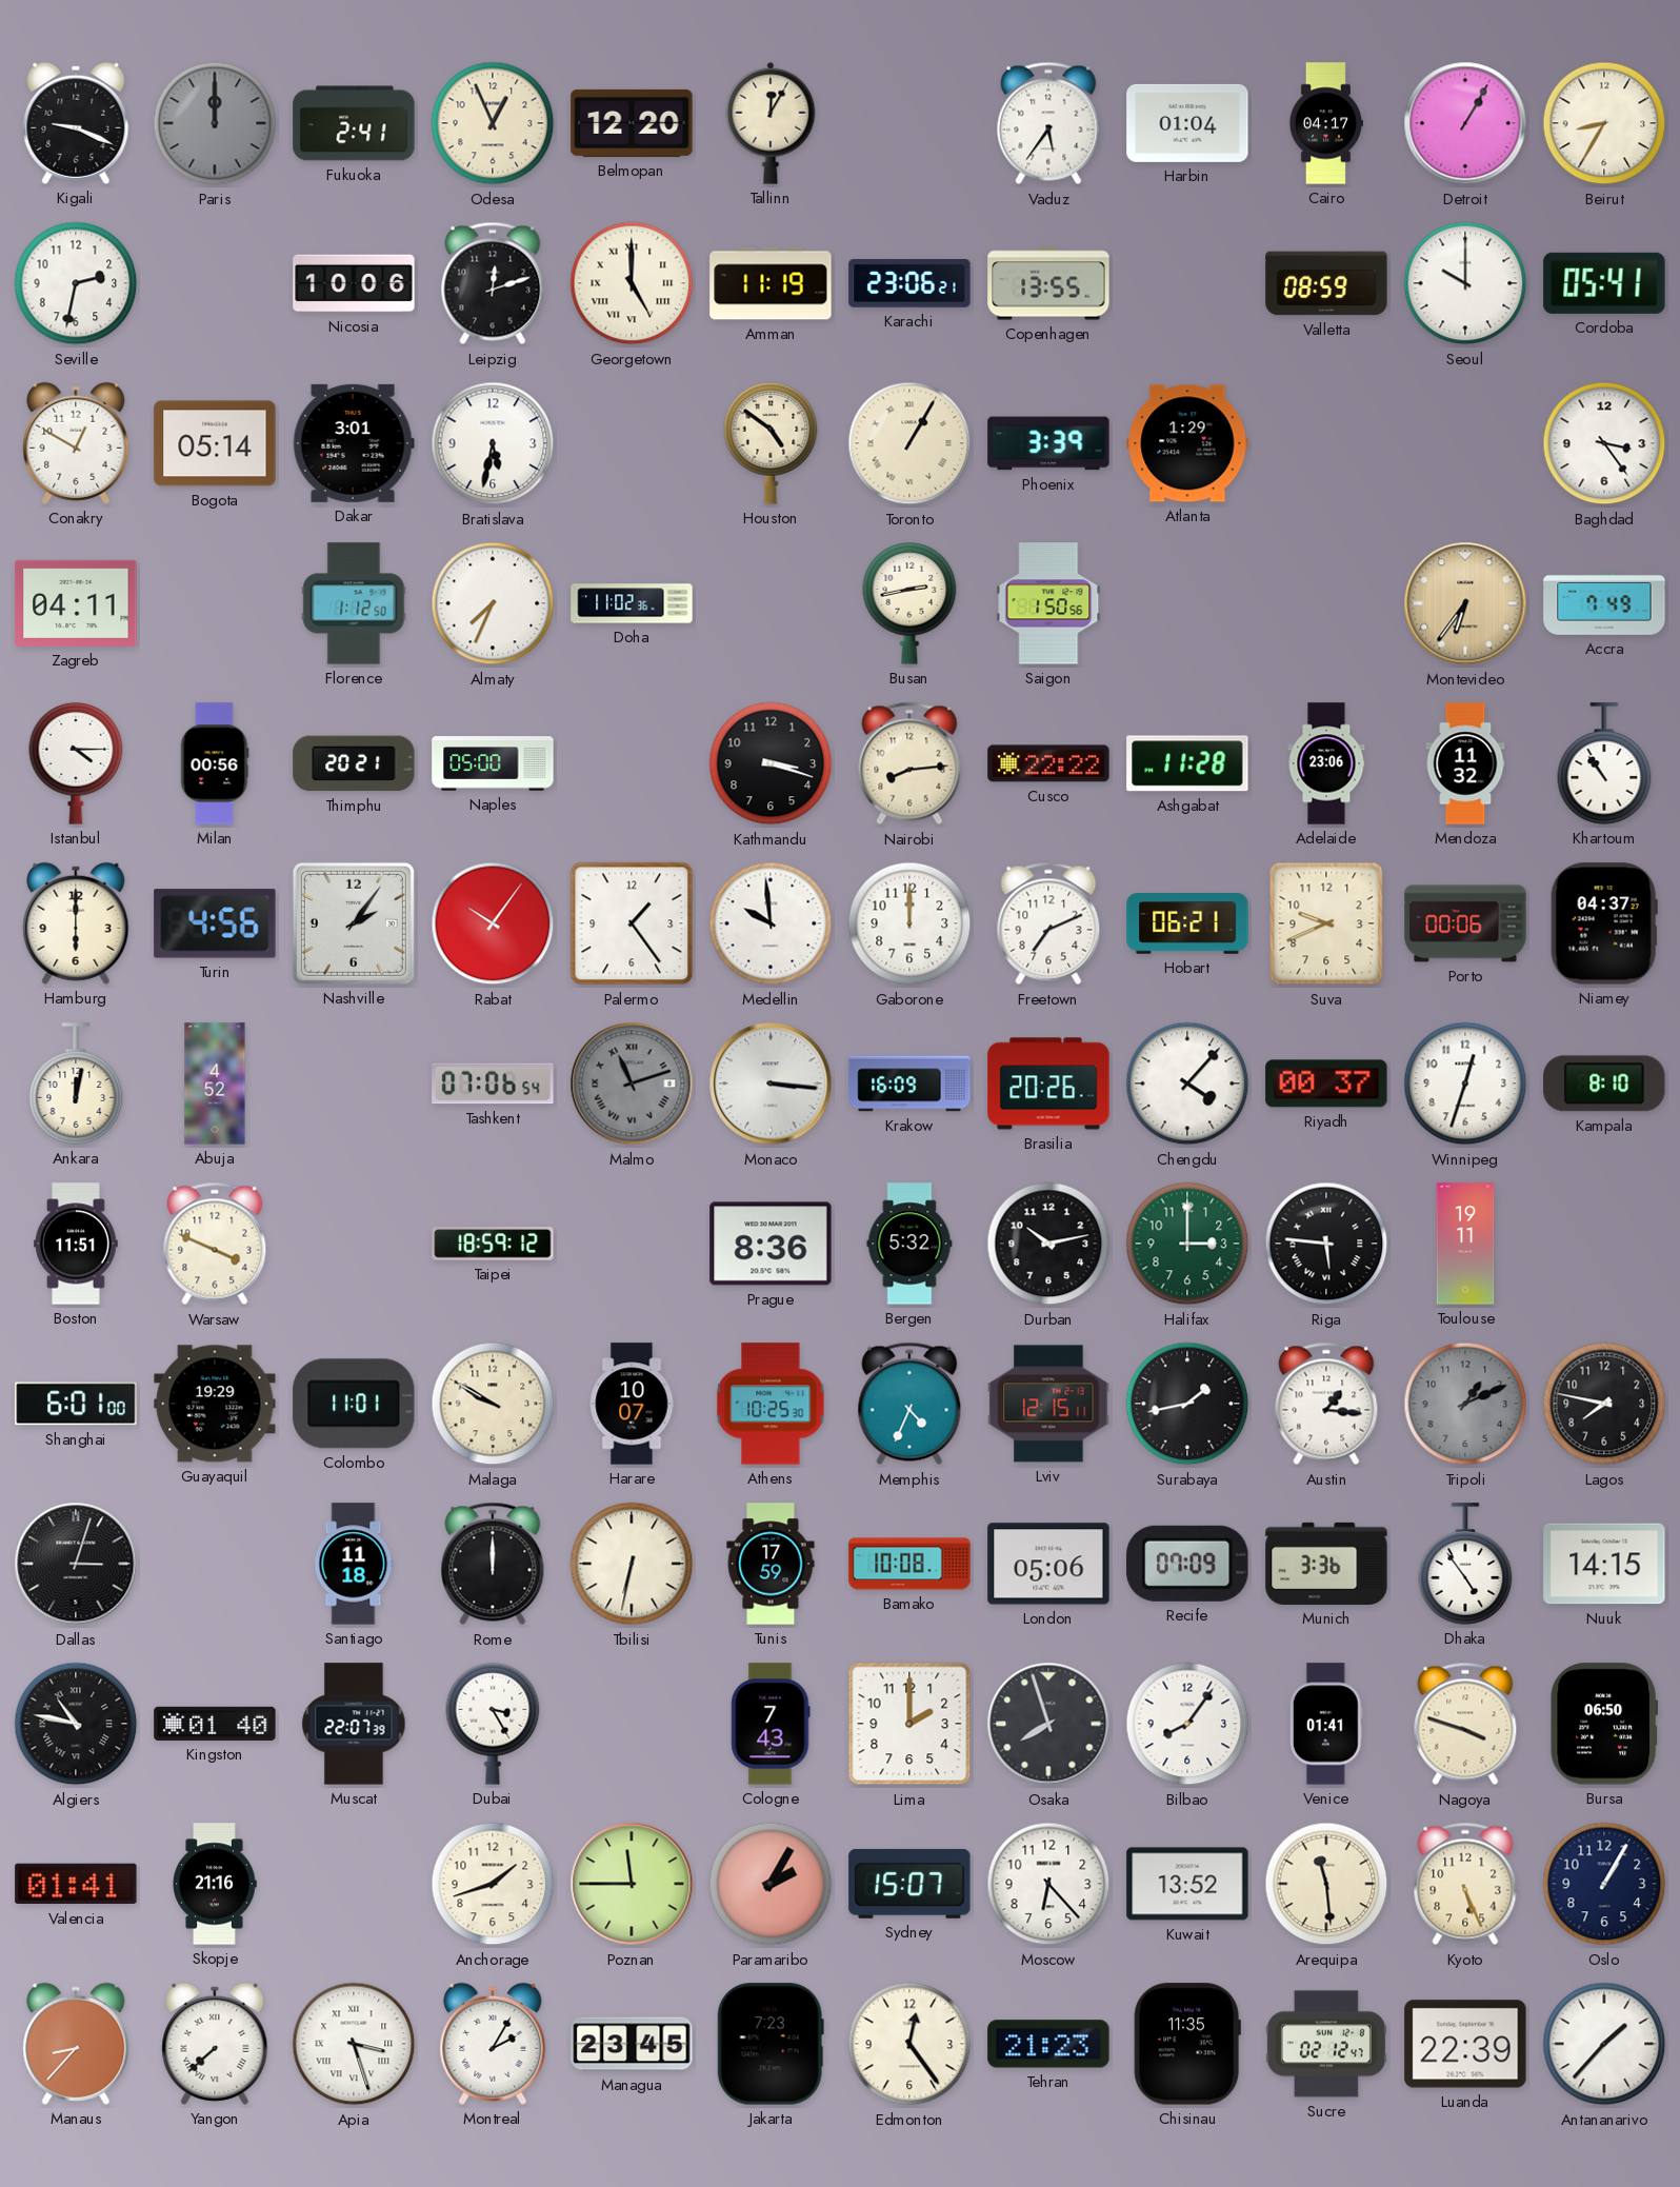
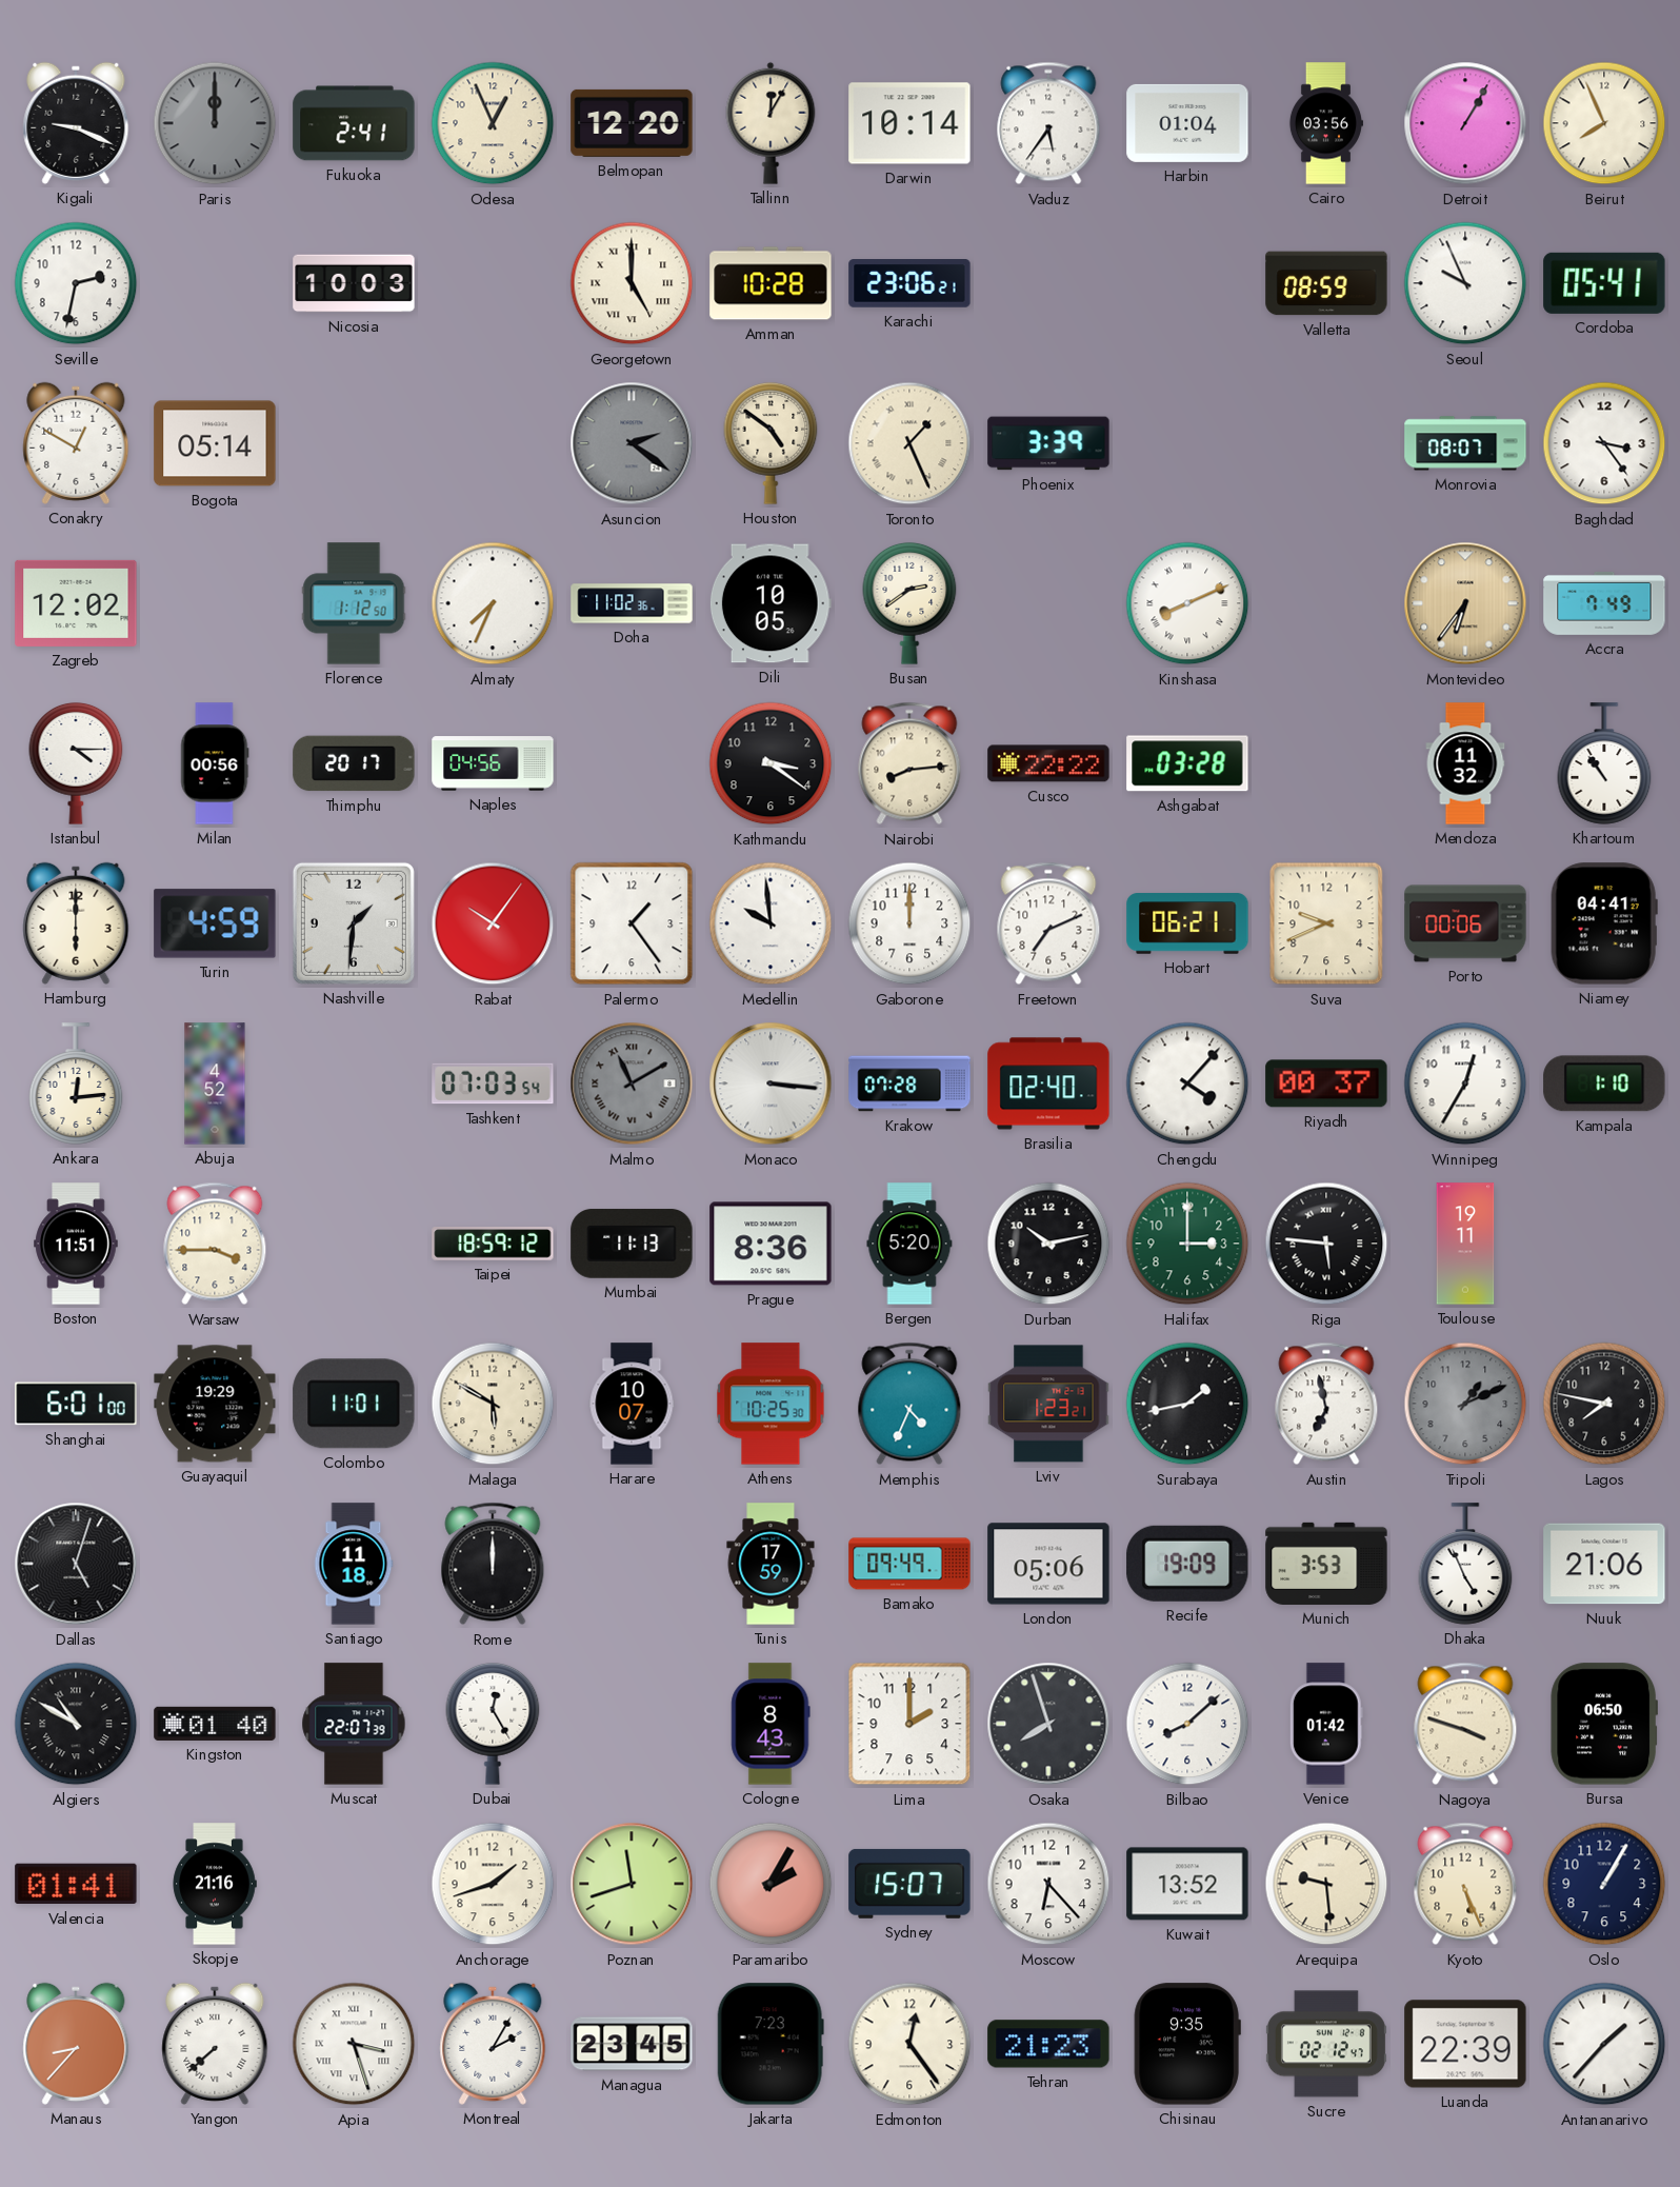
Darwin: none -> 10:14 (909, 123)
Cairo: 04:17 -> 03:56 (1325, 123)
Beirut: 8:35 -> 7:56 (1604, 123)
Nicosia: 10:06 -> 10:03 (354, 283)
Leipzig: 12:12 -> none (493, 283)
Amman: 11:19 -> 10:28 (771, 283)
Copenhagen: 13:55 -> none (1048, 283)
Seoul: 10:00 -> 9:56 (1465, 283)
Dakar: 3:01 -> none (354, 443)
Bratislava: 5:32 -> none (493, 443)
Asuncion: none -> 2:21 (632, 443)
Toronto: 1:05 -> 1:26 (909, 443)
Atlanta: 1:29 -> none (1187, 443)
Monrovia: none -> 08:07 (1465, 443)
Zagreb: 04:11 -> 12:02 (76, 603)
Dili: none -> 10:05 (771, 603)
Busan: 2:43 -> 2:39 (909, 603)
Saigon: 1:50 -> none (1048, 603)
Kinshasa: none -> 8:11 (1187, 603)
Thimphu: 20:21 -> 20:17 (354, 763)
Naples: 05:00 -> 04:56 (493, 763)
Kathmandu: 3:18 -> 3:21 (771, 763)
Ashgabat: 11:28 -> 03:28 (1187, 763)
Adelaide: 23:06 -> none (1326, 763)
Turin: 4:56 -> 4:59 (215, 923)
Nashville: 2:06 -> 1:31 (354, 923)
Niamey: 04:37 -> 04:41 (1604, 923)
Ankara: 12:02 -> 12:14 (76, 1083)
Tashkent: 07:06 -> 07:03 (493, 1083)
Malmo: 11:12 -> 11:10 (632, 1083)
Krakow: 16:09 -> 07:28 (909, 1083)
Brasilia: 20:26 -> 02:40 (1048, 1083)
Winnipeg: 12:33 -> 12:35 (1465, 1083)
Kampala: 8:10 -> 1:10 (1604, 1083)
Warsaw: 3:49 -> 3:45 (215, 1244)
Mumbai: none -> 11:13 (632, 1244)
Bergen: 5:32 -> 5:20 (909, 1244)
Malaga: 9:50 -> 5:50 (493, 1404)
Lviv: 12:15 -> 1:23 (1048, 1404)
Austin: 1:16 -> 6:58 (1326, 1404)
Dallas: 3:03 -> 5:03 (76, 1564)
Tbilisi: 6:32 -> none (632, 1564)
Bamako: 10:08 -> 09:49 (909, 1564)
Recife: 07:09 -> 19:09 (1187, 1564)
Munich: 3:36 -> 3:53 (1326, 1564)
Dhaka: 4:54 -> 4:56 (1465, 1564)
Nuuk: 14:15 -> 21:06 (1604, 1564)
Algiers: 10:47 -> 10:50 (76, 1724)
Dubai: 3:25 -> 12:25 (493, 1724)
Cologne: 7:43 -> 8:43 (771, 1724)
Bilbao: 8:06 -> 8:08 (1187, 1724)
Venice: 01:41 -> 01:42 (1326, 1724)
Poznan: 11:45 -> 11:42 (632, 1884)
Arequipa: 11:29 -> 9:29 (1326, 1884)
Chisinau: 11:35 -> 9:35 (1187, 2044)
